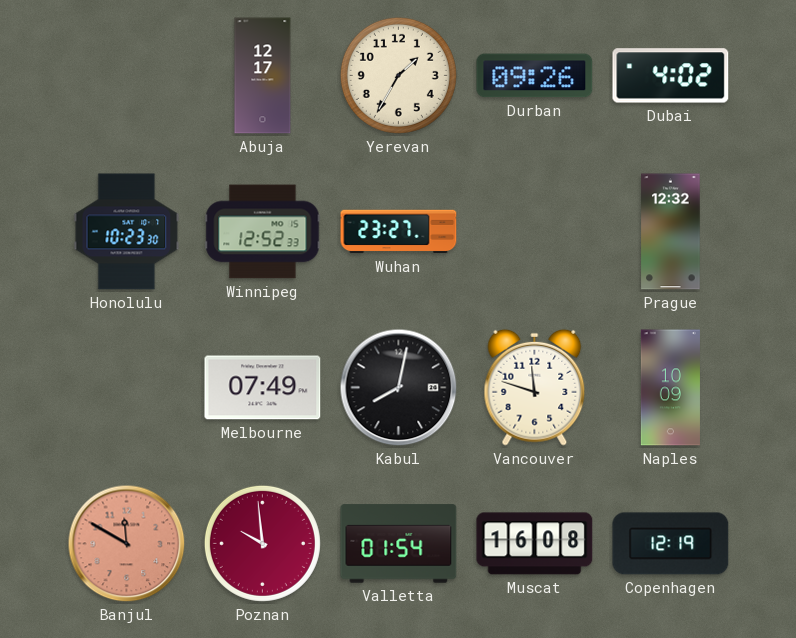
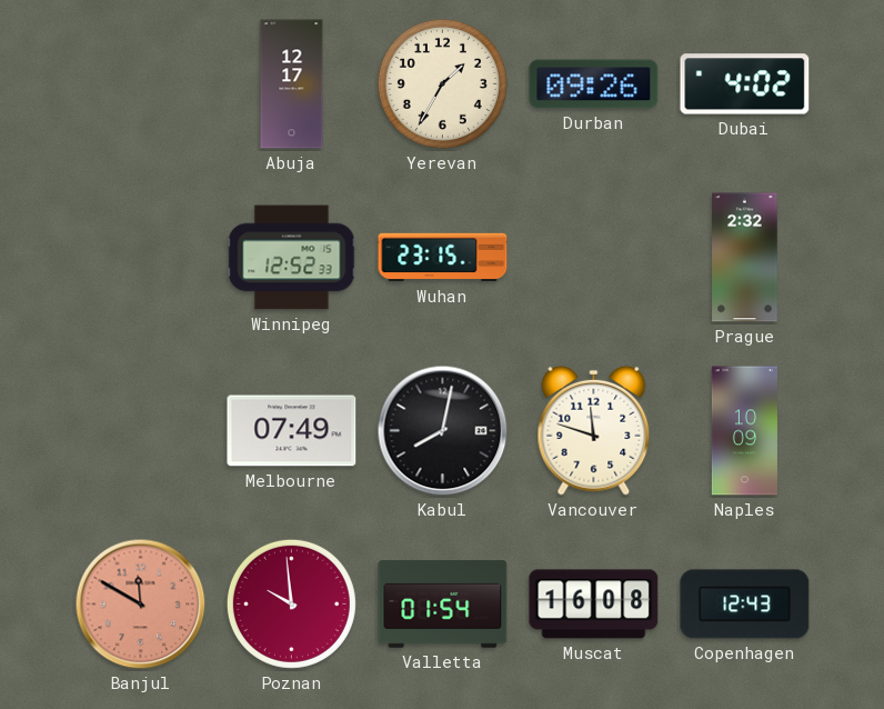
Honolulu: 10:23 -> none (127, 232)
Wuhan: 23:27 -> 23:15 (443, 258)
Prague: 12:32 -> 2:32 (745, 258)
Copenhagen: 12:19 -> 12:43 (745, 605)
